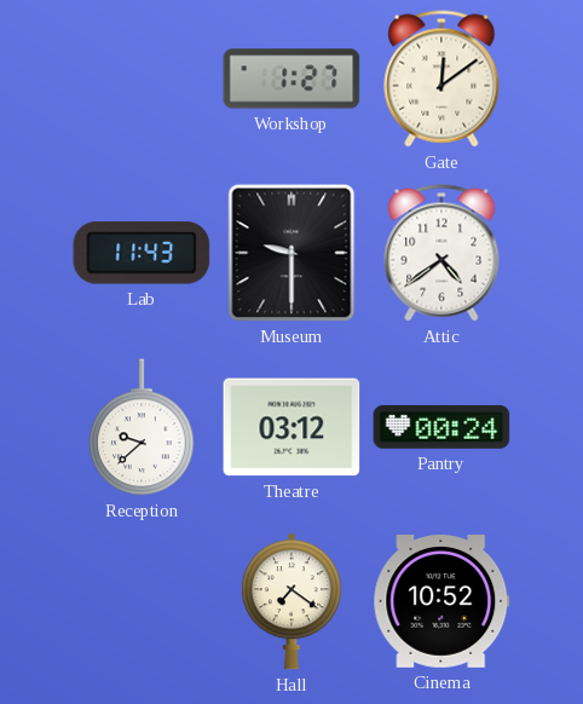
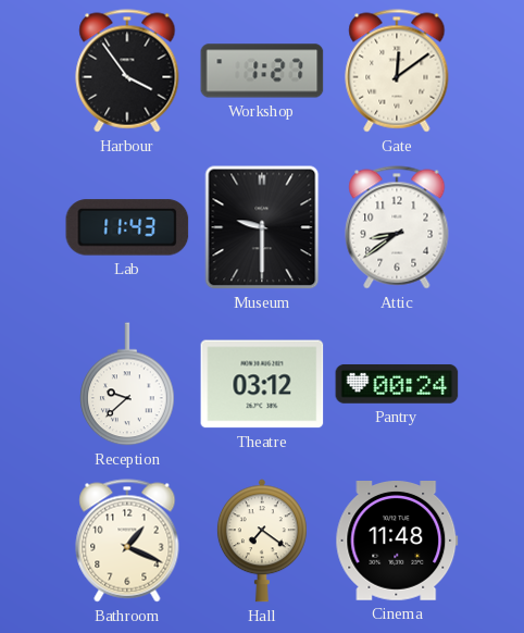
Harbour: none -> 3:54 (127, 71)
Attic: 4:39 -> 8:39 (397, 227)
Bathroom: none -> 1:19 (127, 541)
Cinema: 10:52 -> 11:48 (397, 542)
